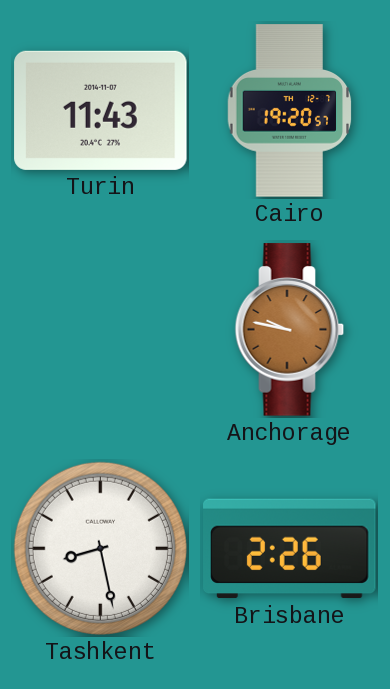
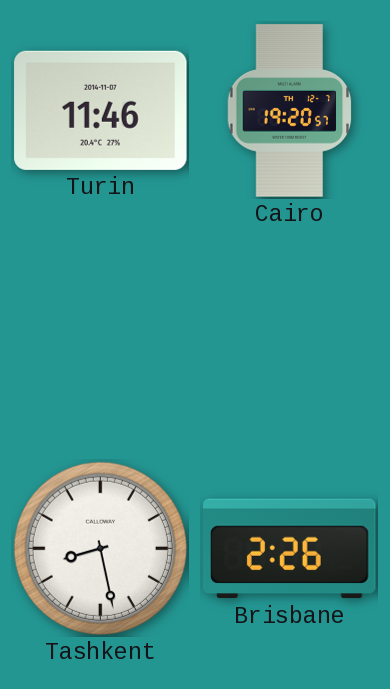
Turin: 11:43 -> 11:46 (101, 110)
Anchorage: 9:47 -> none (290, 330)
